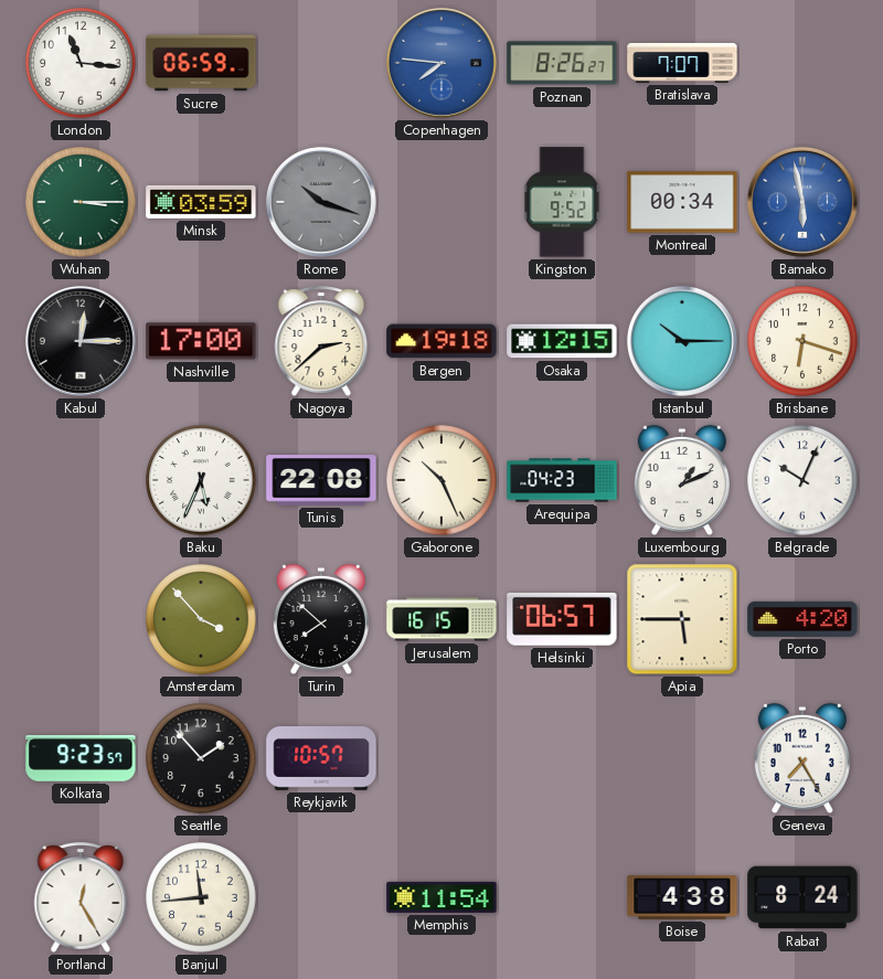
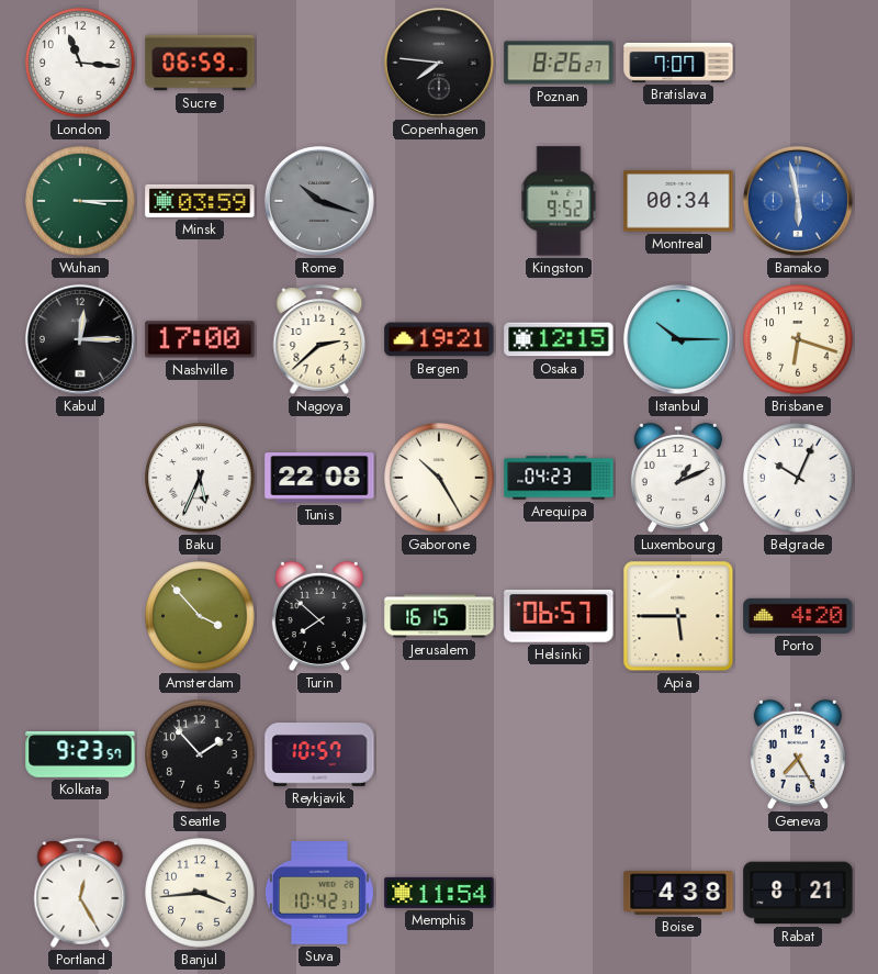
Copenhagen dial: blue -> black (439, 63)
Bergen: 19:18 -> 19:21 (439, 339)
Gaborone: 10:26 -> 10:25 (439, 478)
Banjul: 11:44 -> 3:44 (200, 893)
Suva: none -> 10:42 (319, 894)
Rabat: 8:24 -> 8:21 (798, 893)
